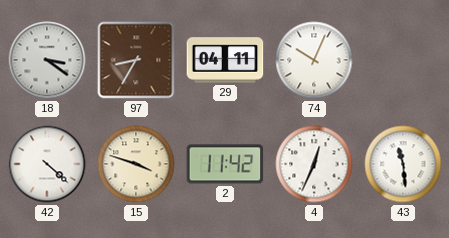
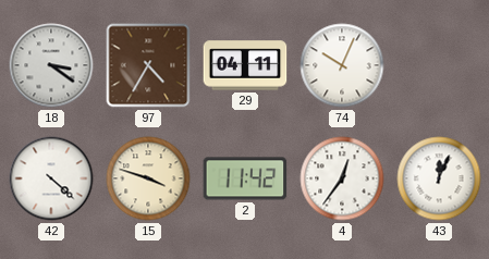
97: 8:35 -> 4:35 (148, 65)
4: 12:34 -> 12:36 (342, 178)
43: 11:29 -> 12:04 (439, 178)
